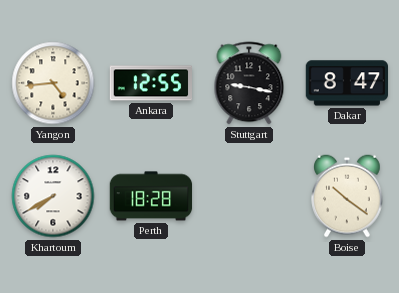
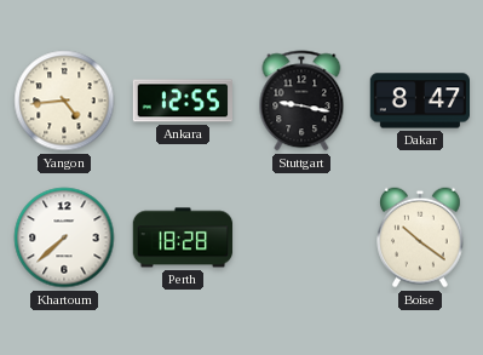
Khartoum: 7:40 -> 7:38 (64, 237)
